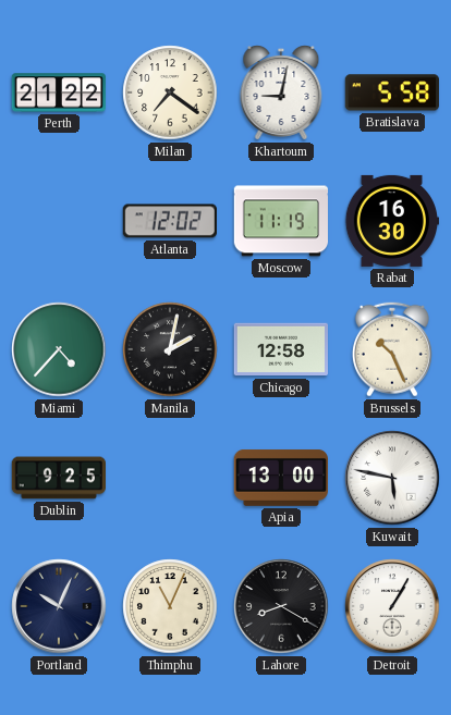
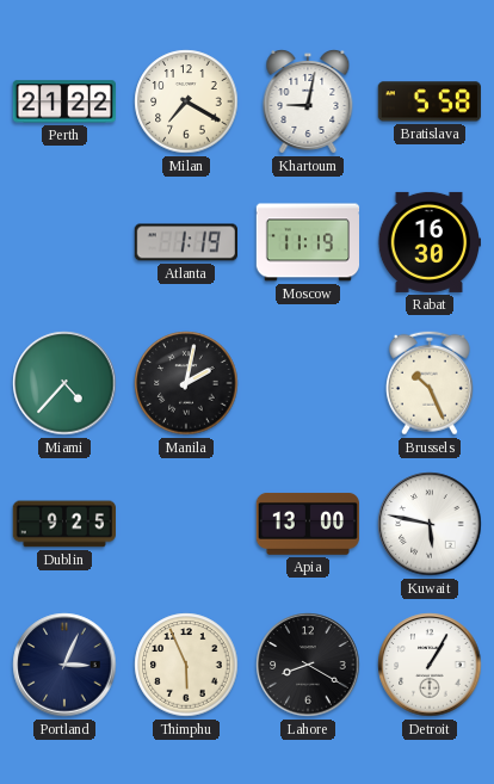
Milan: 7:21 -> 7:20 (186, 101)
Atlanta: 12:02 -> 1:19 (185, 242)
Chicago: 12:58 -> none (280, 349)
Portland: 10:04 -> 3:04 (64, 665)
Thimphu: 11:04 -> 5:56 (186, 665)
